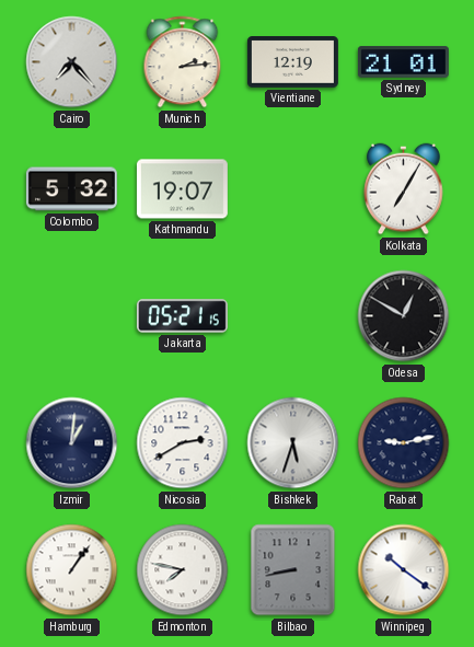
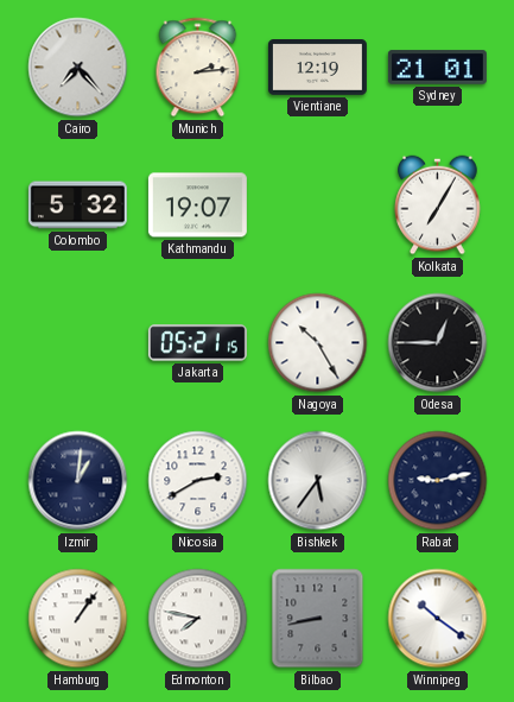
Nagoya: none -> 10:25 (318, 343)
Odesa: 12:50 -> 12:45 (438, 343)
Bishkek: 5:33 -> 5:36 (318, 481)
